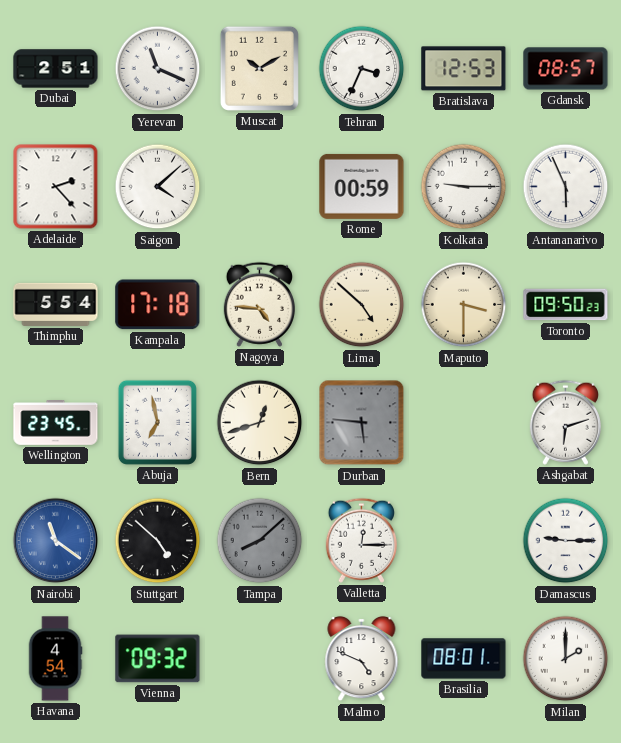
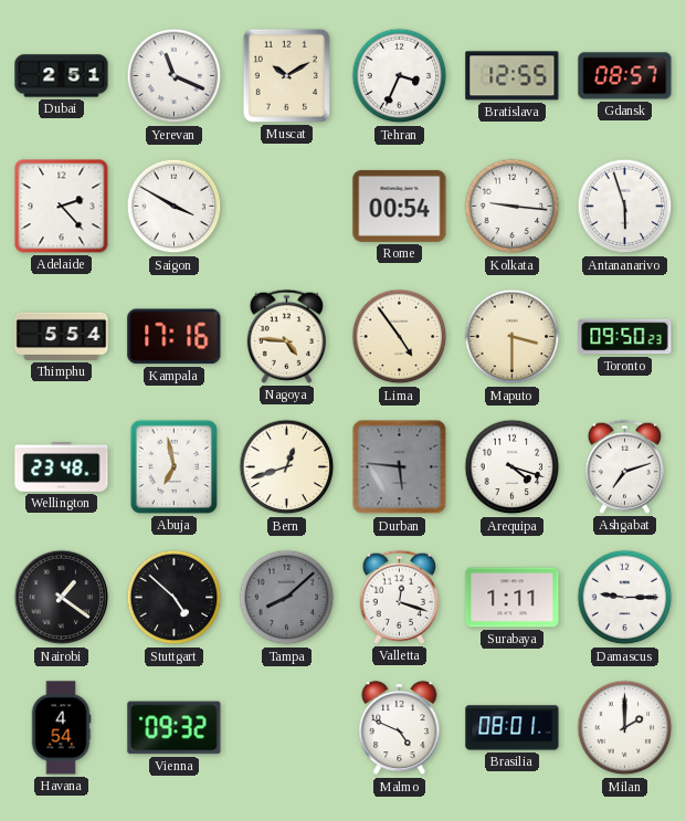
Bratislava: 12:53 -> 12:55 (513, 76)
Saigon: 4:08 -> 3:50 (175, 207)
Rome: 00:59 -> 00:54 (400, 206)
Kolkata: 9:15 -> 9:16 (513, 207)
Antananarivo: 5:56 -> 5:57 (625, 207)
Kampala: 17:18 -> 17:16 (175, 337)
Lima: 4:52 -> 4:54 (400, 337)
Wellington: 23:45 -> 23:48 (62, 467)
Arequipa: none -> 4:18 (513, 467)
Ashgabat: 6:12 -> 7:12 (624, 466)
Nairobi: 11:21 -> 1:21 (62, 598)
Nairobi dial: blue -> black (62, 598)
Valletta: 12:15 -> 12:18 (399, 597)
Surabaya: none -> 1:11 (513, 598)
